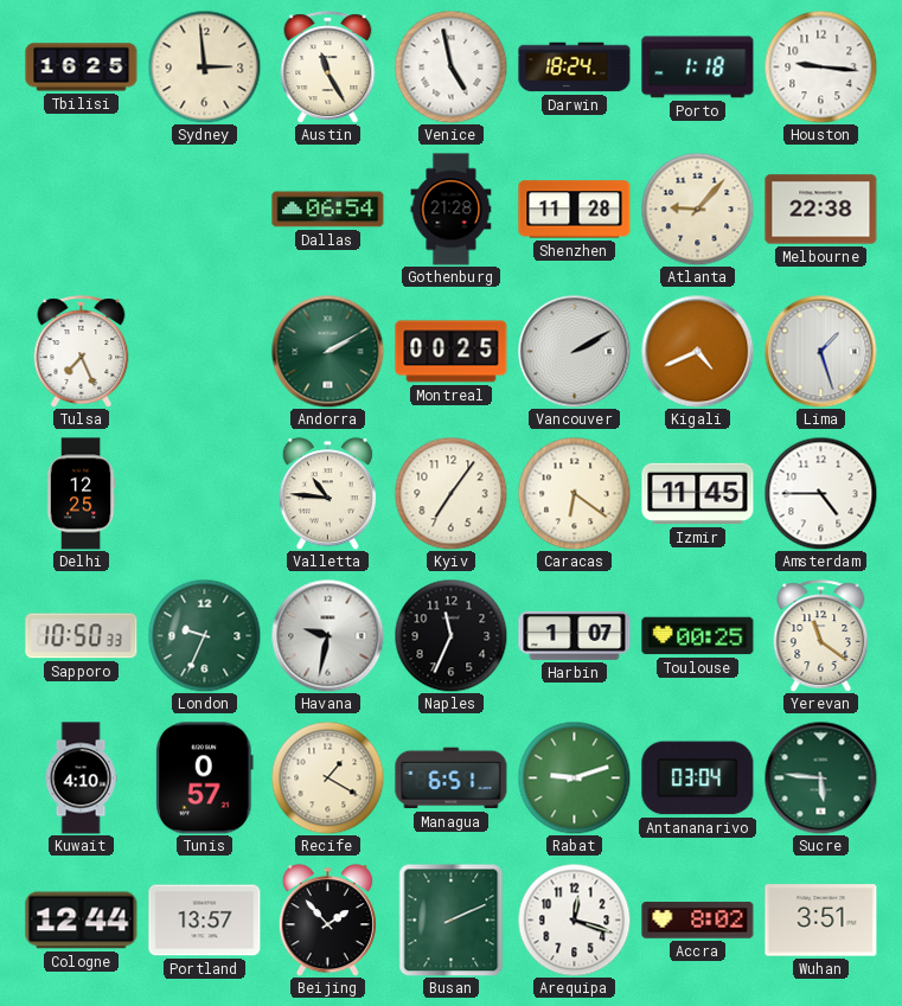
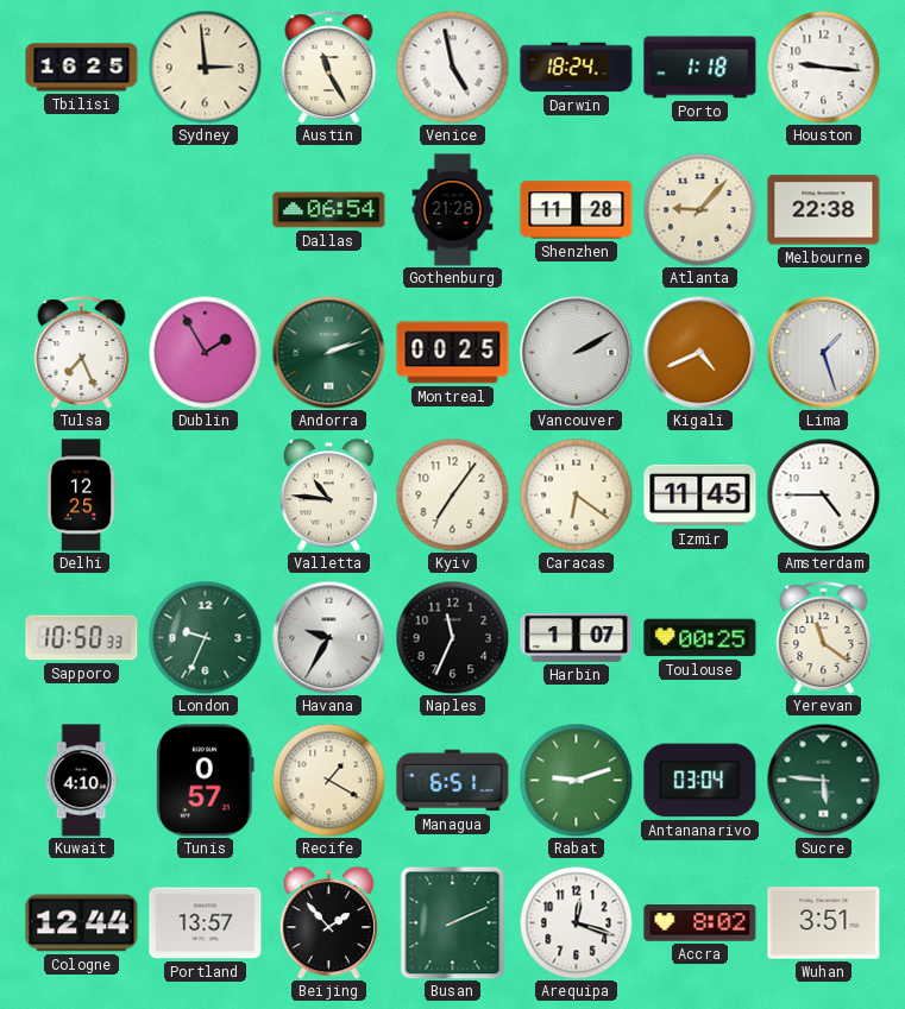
Dublin: none -> 1:55 (205, 352)
Andorra: 2:10 -> 2:12 (328, 352)
Havana: 9:32 -> 9:35 (328, 637)
